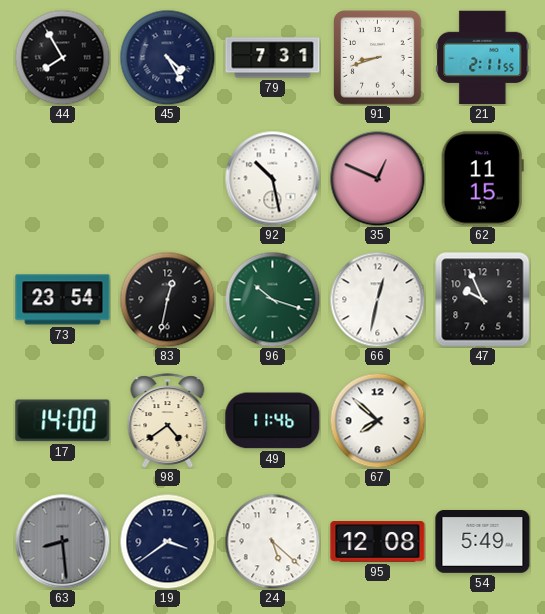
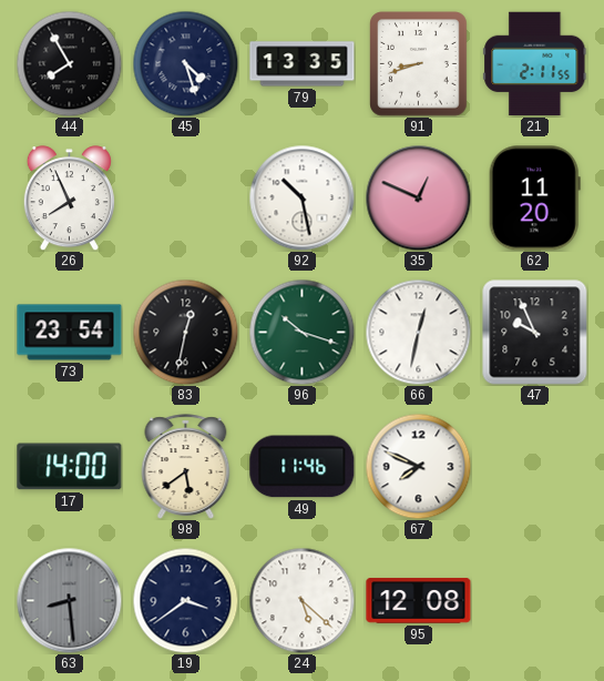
45: 4:25 -> 4:27 (185, 63)
79: 7:31 -> 13:35 (303, 64)
26: none -> 7:56 (69, 199)
62: 11:15 -> 11:20 (534, 199)
98: 4:39 -> 5:39 (186, 467)
67: 7:52 -> 7:49 (418, 466)
54: 5:49 -> none (483, 541)
